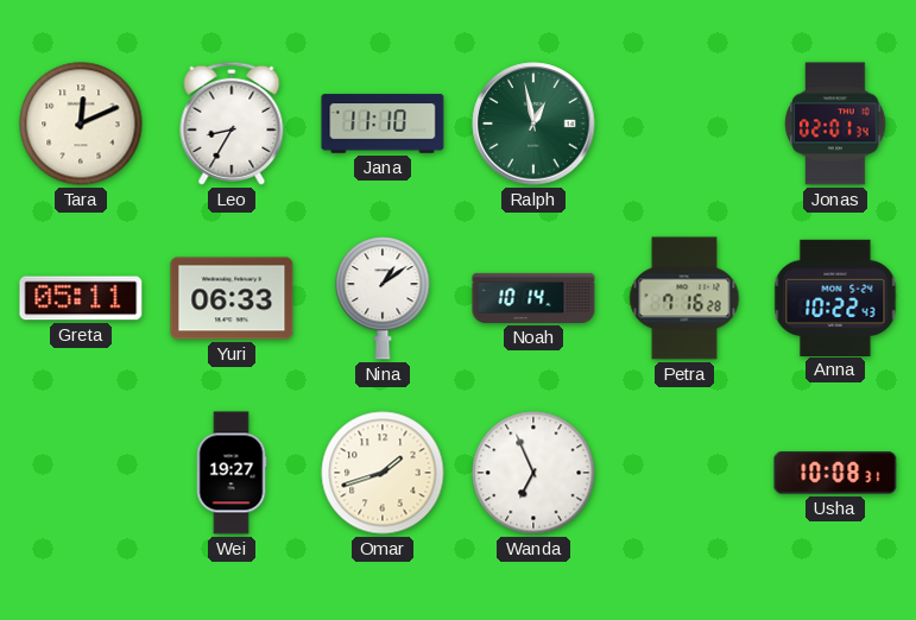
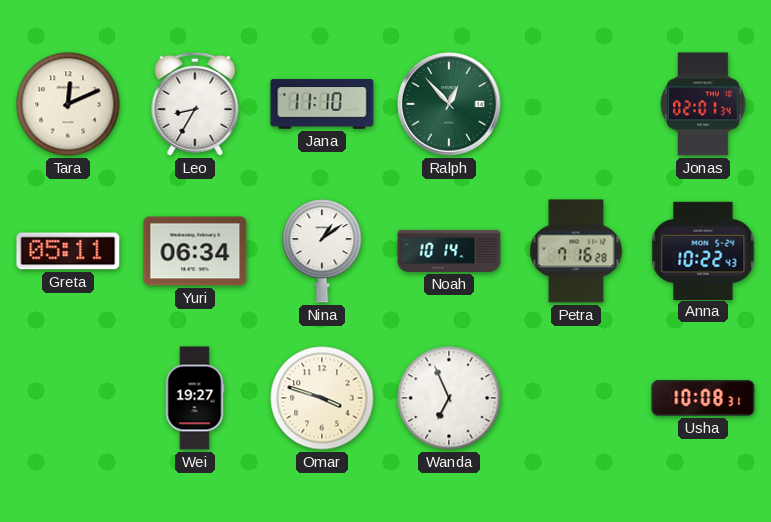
Ralph: 12:58 -> 12:53 (449, 104)
Yuri: 06:33 -> 06:34 (195, 251)
Omar: 1:42 -> 3:48 (322, 398)
